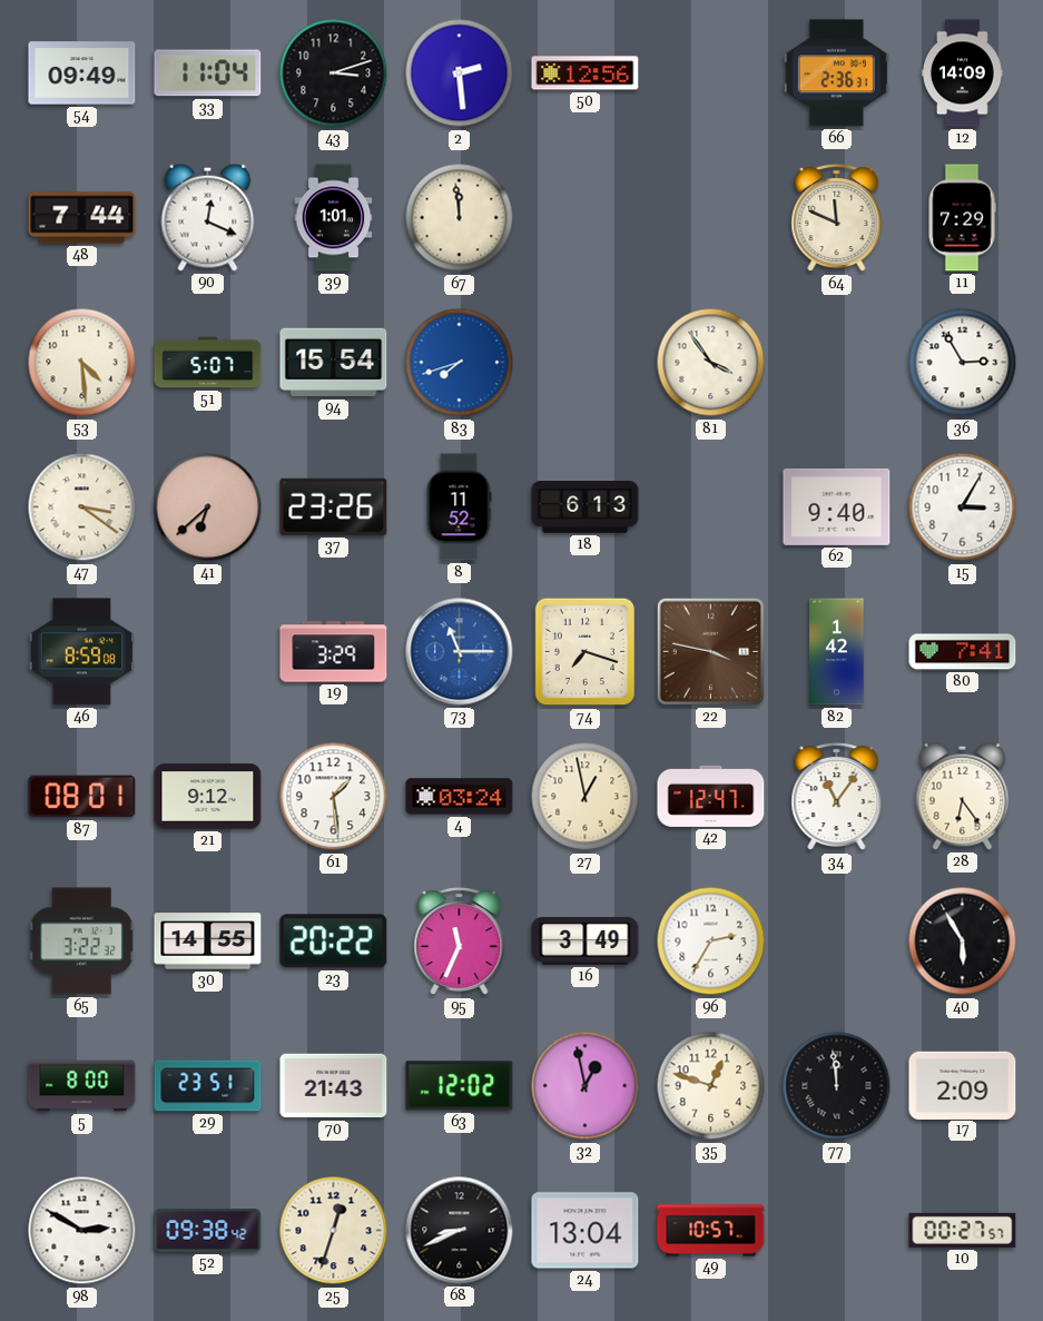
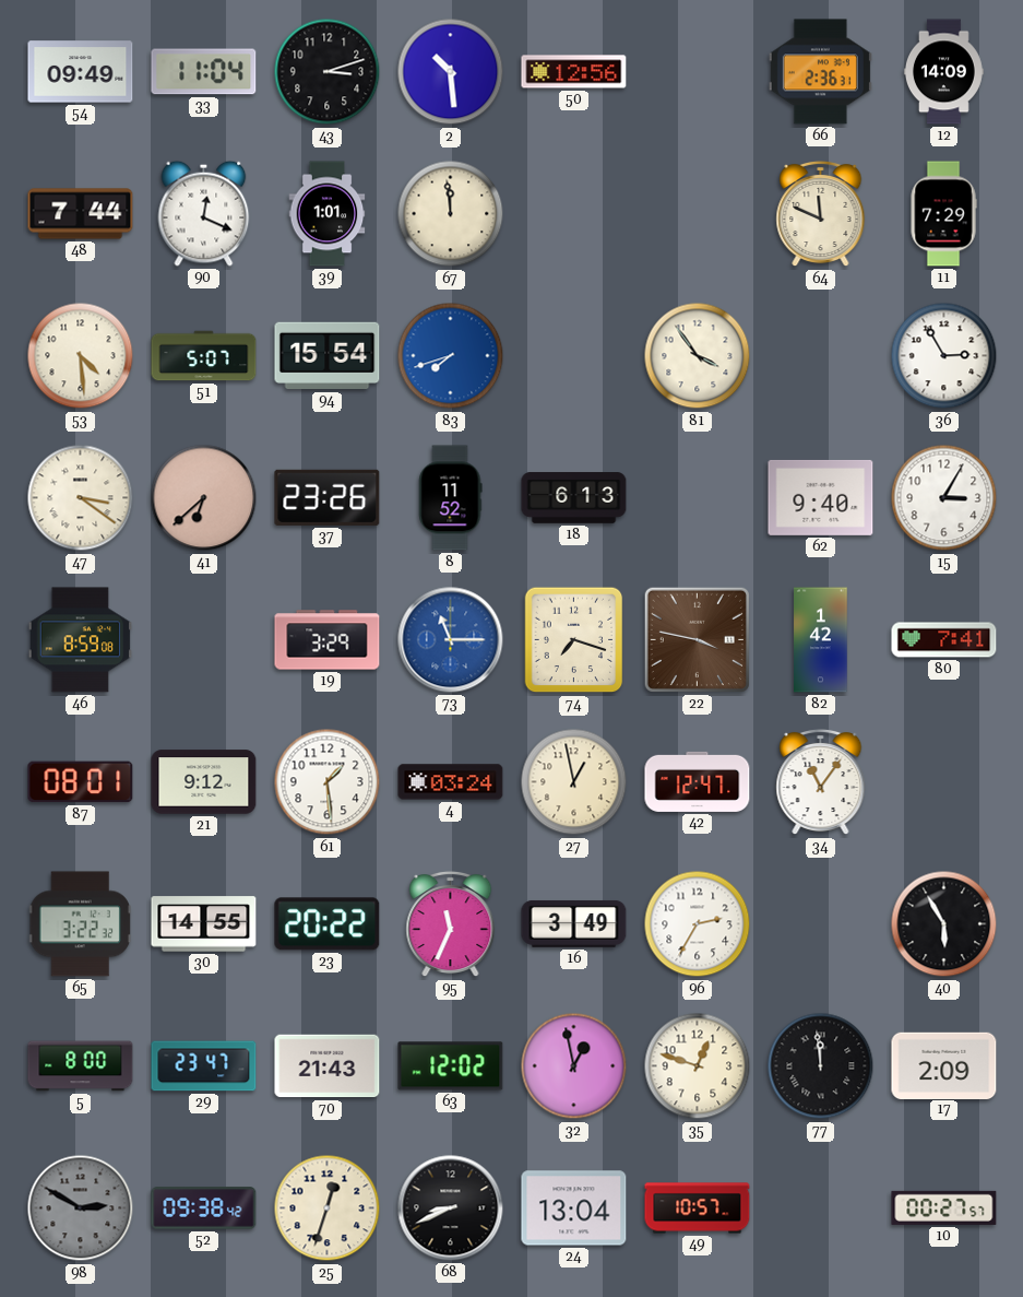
2: 2:29 -> 10:29 (451, 72)
28: 6:24 -> none (963, 796)
29: 23:51 -> 23:47 (204, 1066)
98 dial: white -> grey (81, 1208)
